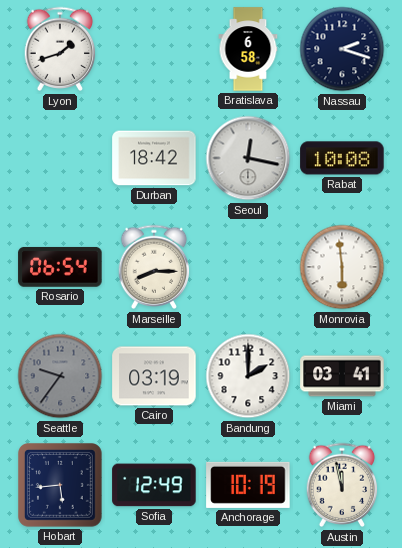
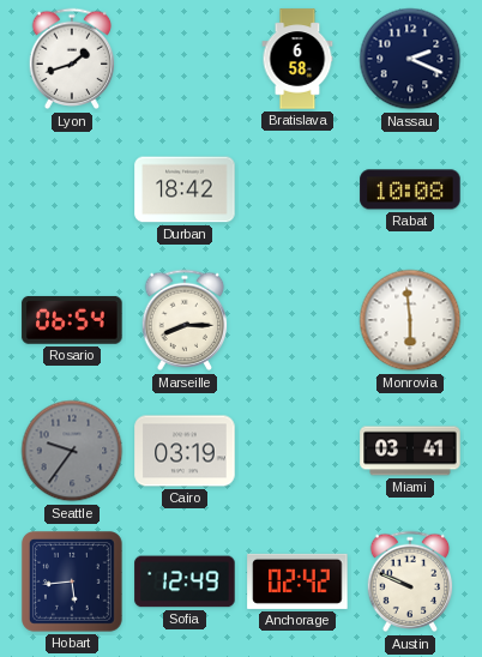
Nassau: 2:18 -> 2:19 (410, 59)
Seoul: 12:17 -> none (248, 158)
Bandung: 2:00 -> none (248, 376)
Anchorage: 10:19 -> 02:42 (297, 581)
Austin: 11:58 -> 9:49 (410, 581)
